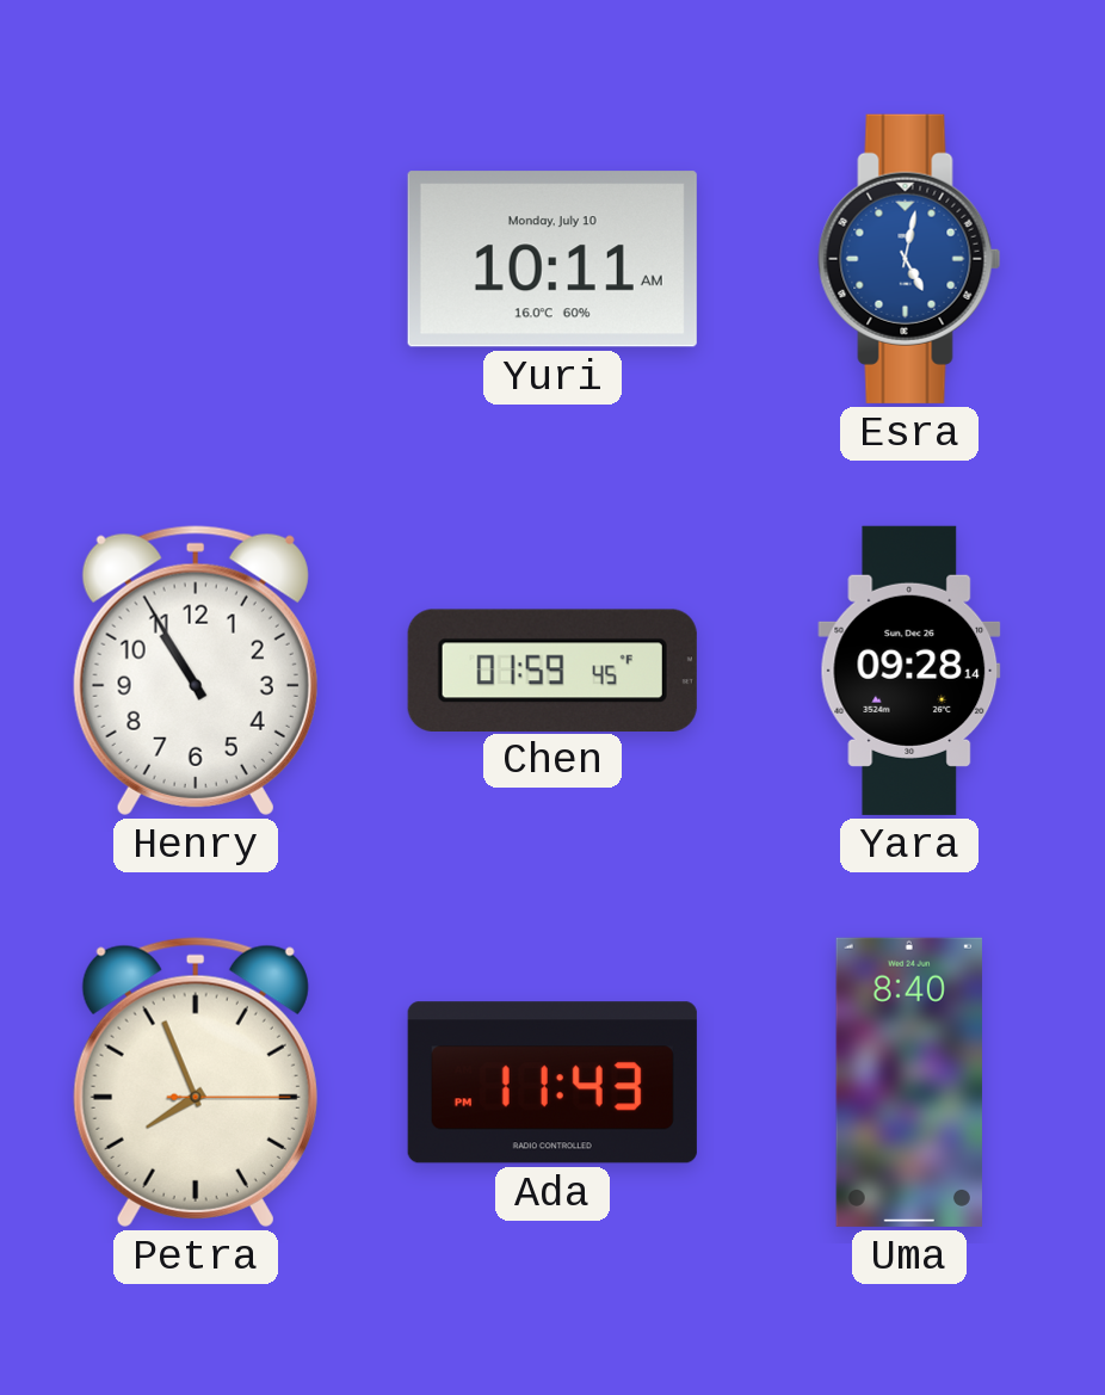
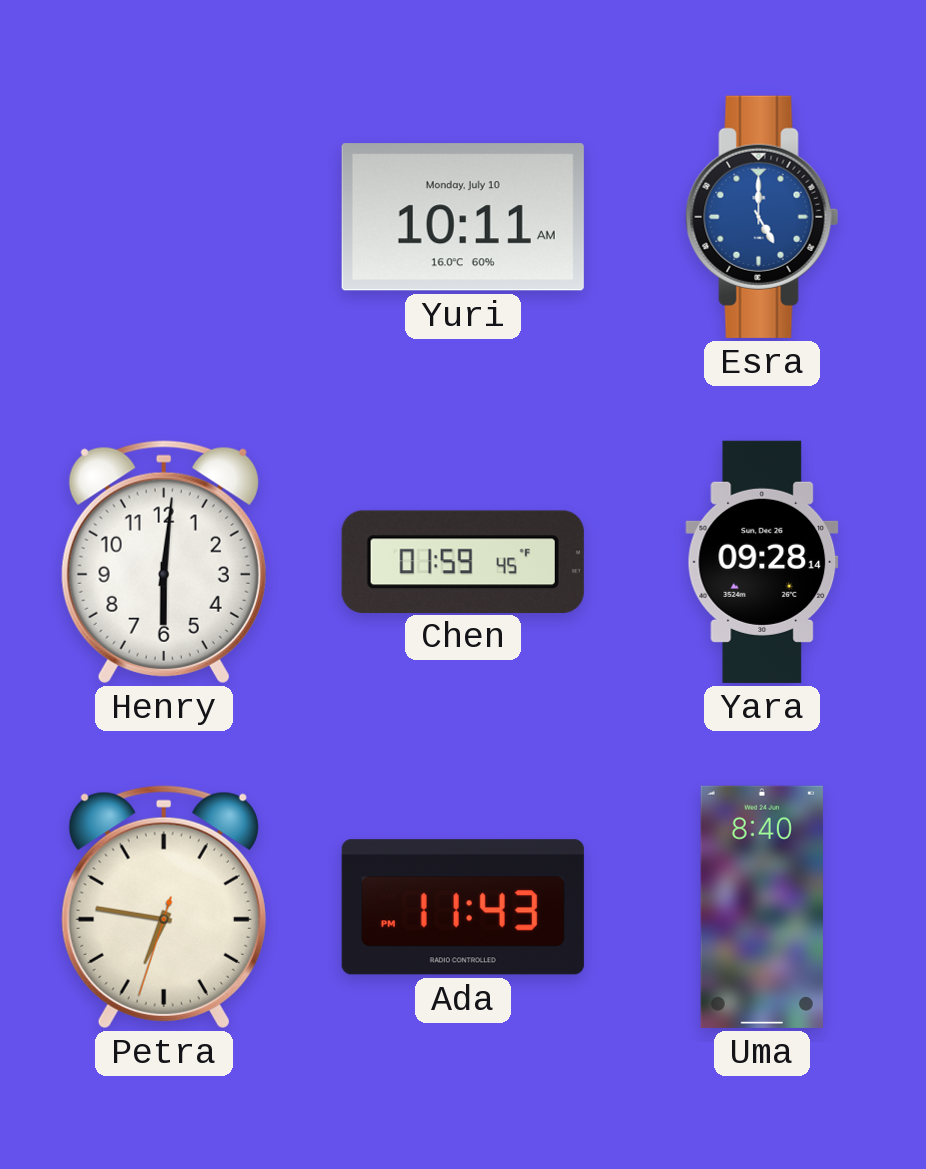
Esra: 5:02 -> 5:00 (762, 217)
Henry: 10:55 -> 6:01 (164, 562)
Petra: 7:56 -> 6:46 (164, 907)
